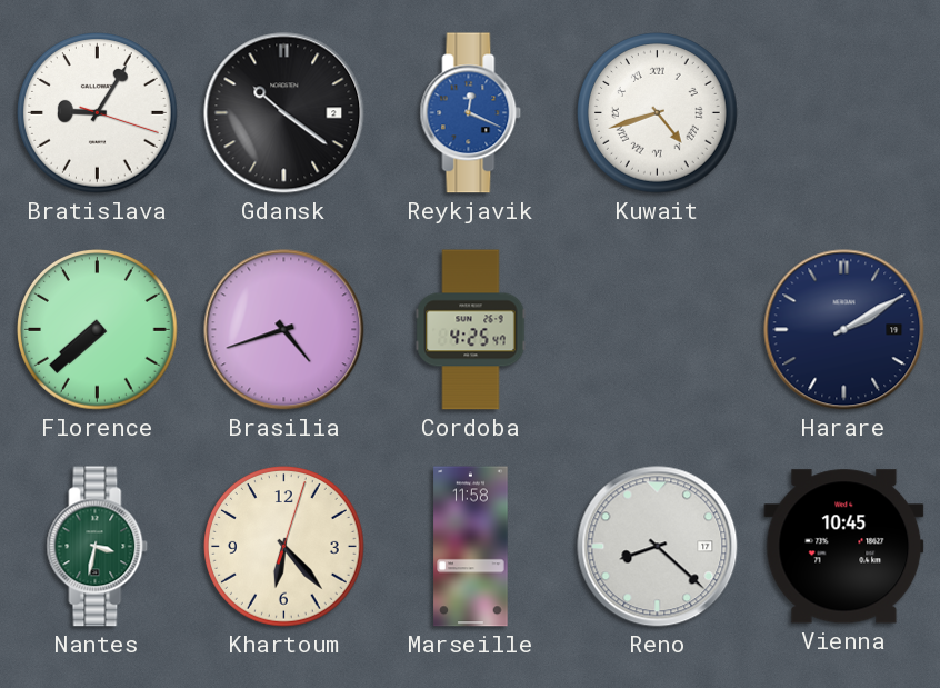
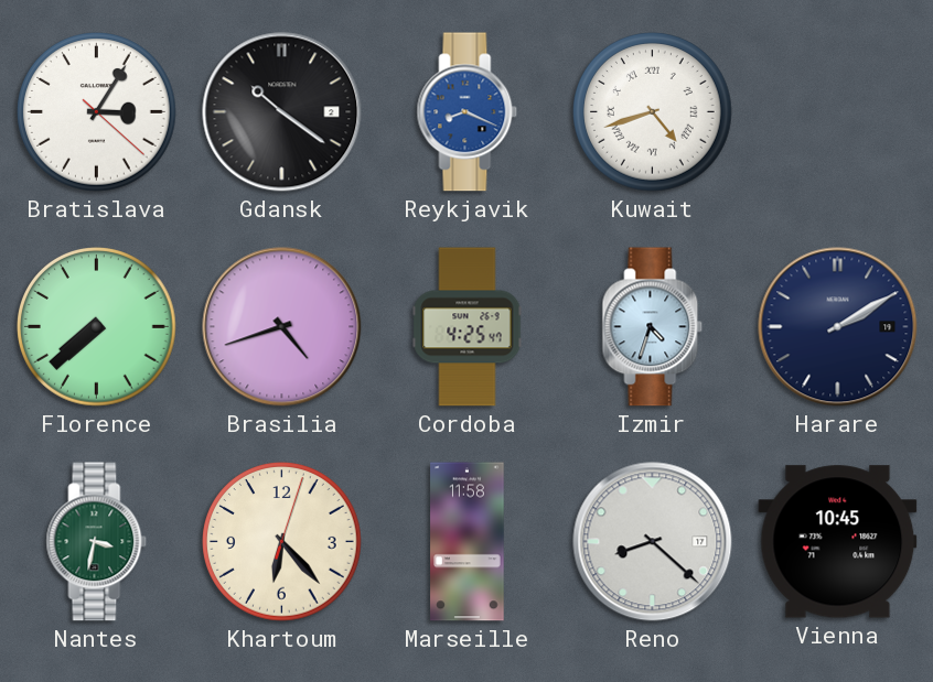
Bratislava: 9:05 -> 3:05 (97, 112)
Reykjavik: 12:19 -> 8:19 (468, 112)
Izmir: none -> 4:33 (653, 327)
